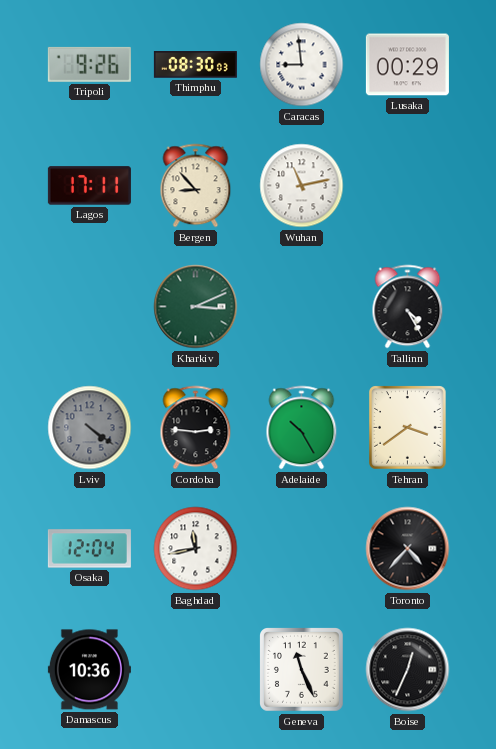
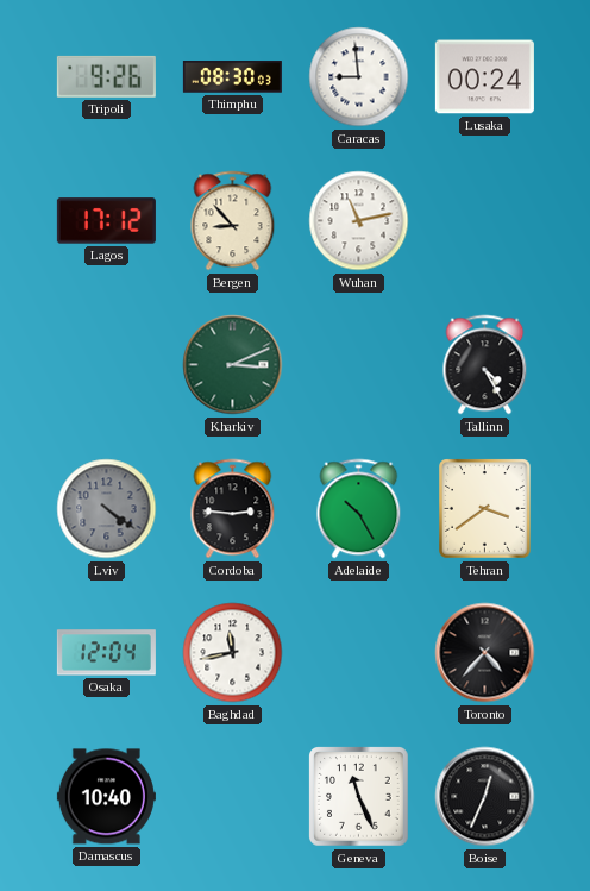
Lusaka: 00:29 -> 00:24 (484, 77)
Lagos: 17:11 -> 17:12 (106, 221)
Damascus: 10:36 -> 10:40 (106, 797)
